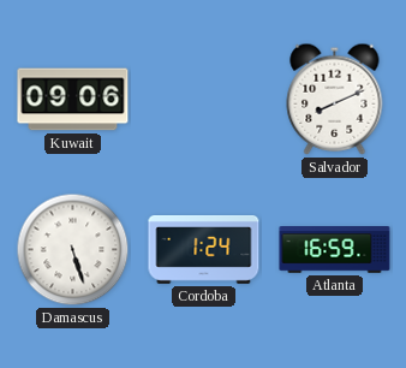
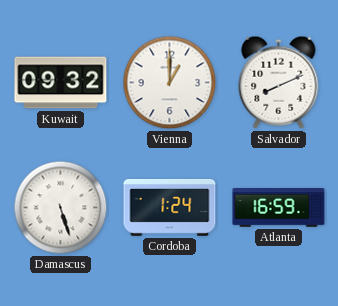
Kuwait: 09:06 -> 09:32 (61, 83)
Vienna: none -> 1:00 (170, 83)
